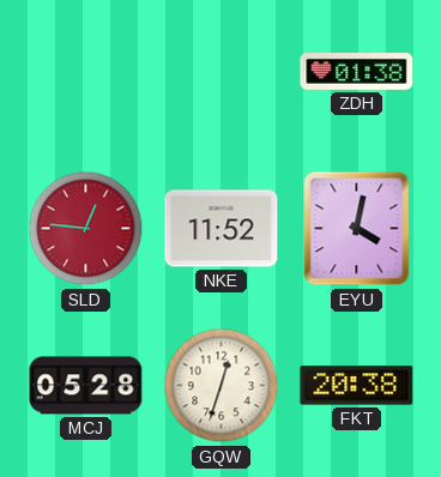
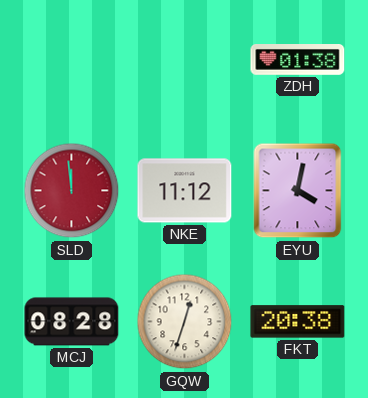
SLD: 12:46 -> 11:59 (72, 191)
NKE: 11:52 -> 11:12 (185, 191)
MCJ: 05:28 -> 08:28 (72, 322)
